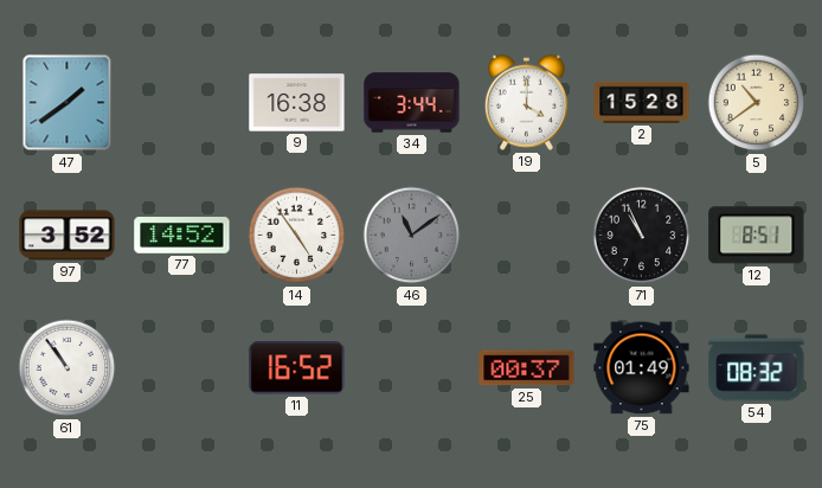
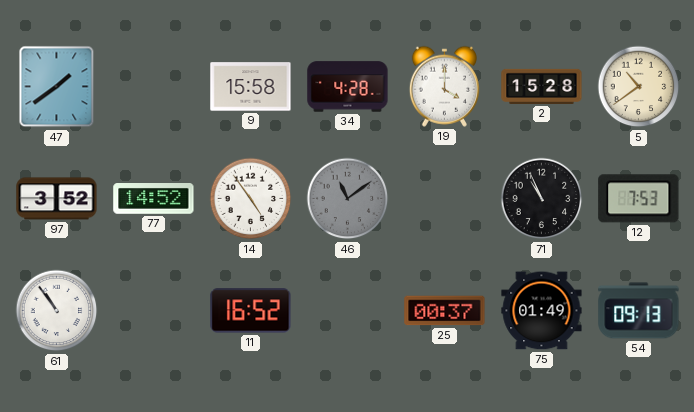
9: 16:38 -> 15:58 (251, 87)
34: 3:44 -> 4:28 (348, 87)
12: 8:51 -> 7:53 (639, 199)
54: 08:32 -> 09:13 (639, 311)
